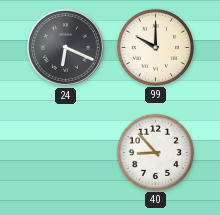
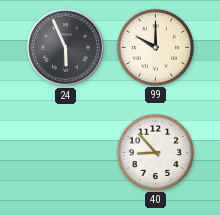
24: 6:19 -> 5:56 (65, 47)
